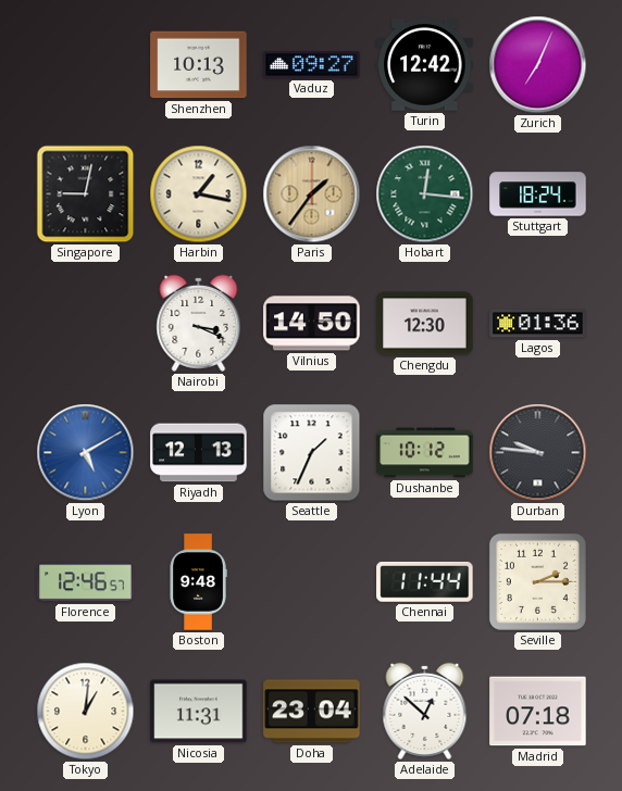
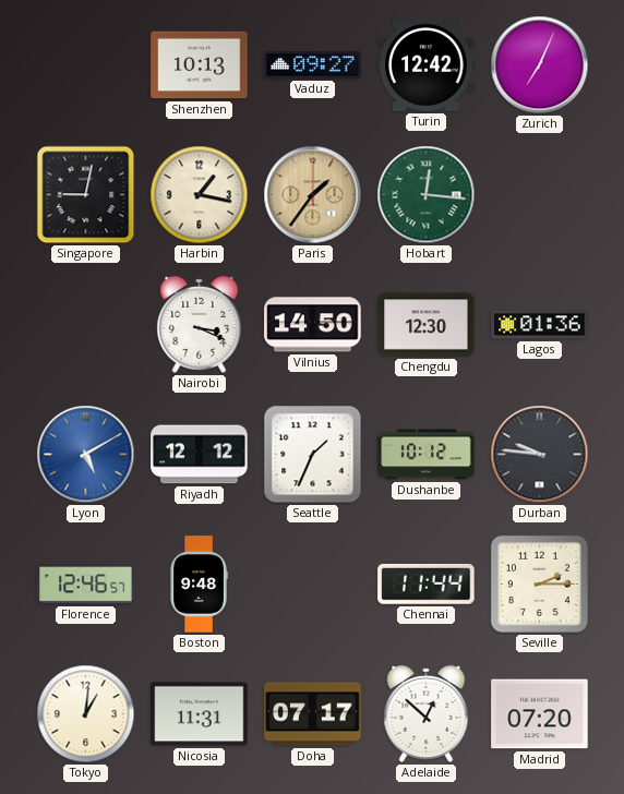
Stuttgart: 18:24 -> none (538, 194)
Riyadh: 12:13 -> 12:12 (200, 455)
Doha: 23:04 -> 07:17 (313, 714)
Madrid: 07:18 -> 07:20 (540, 714)
